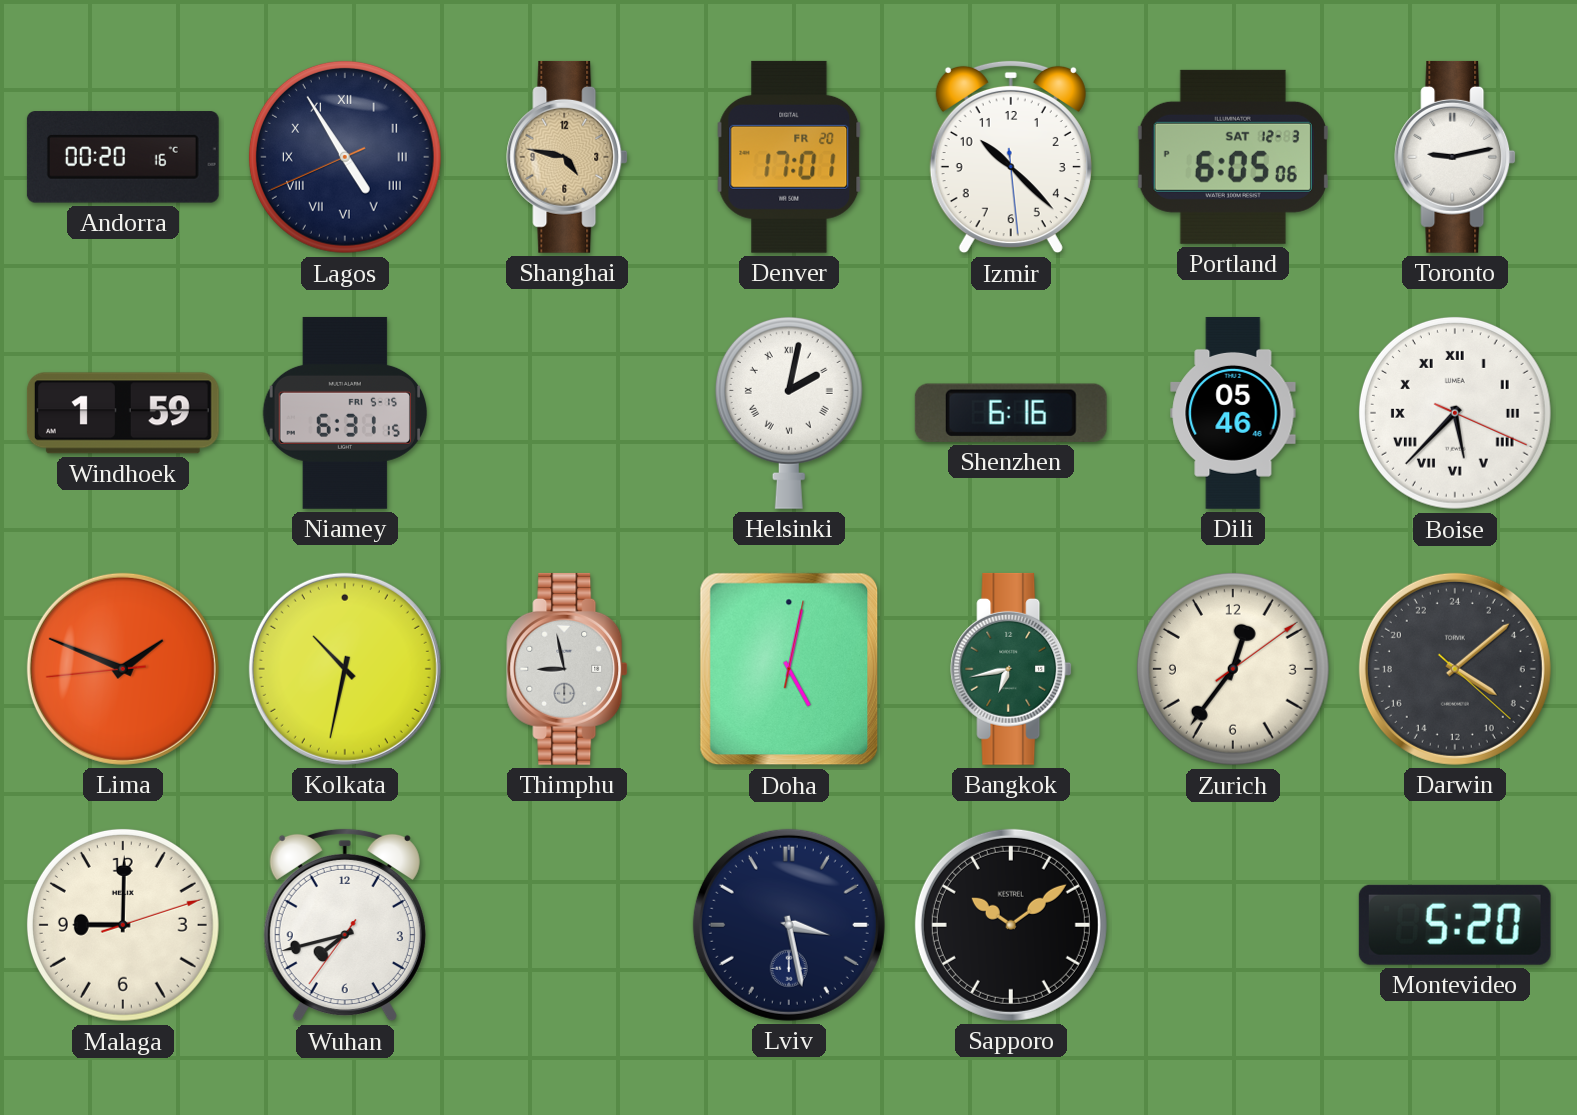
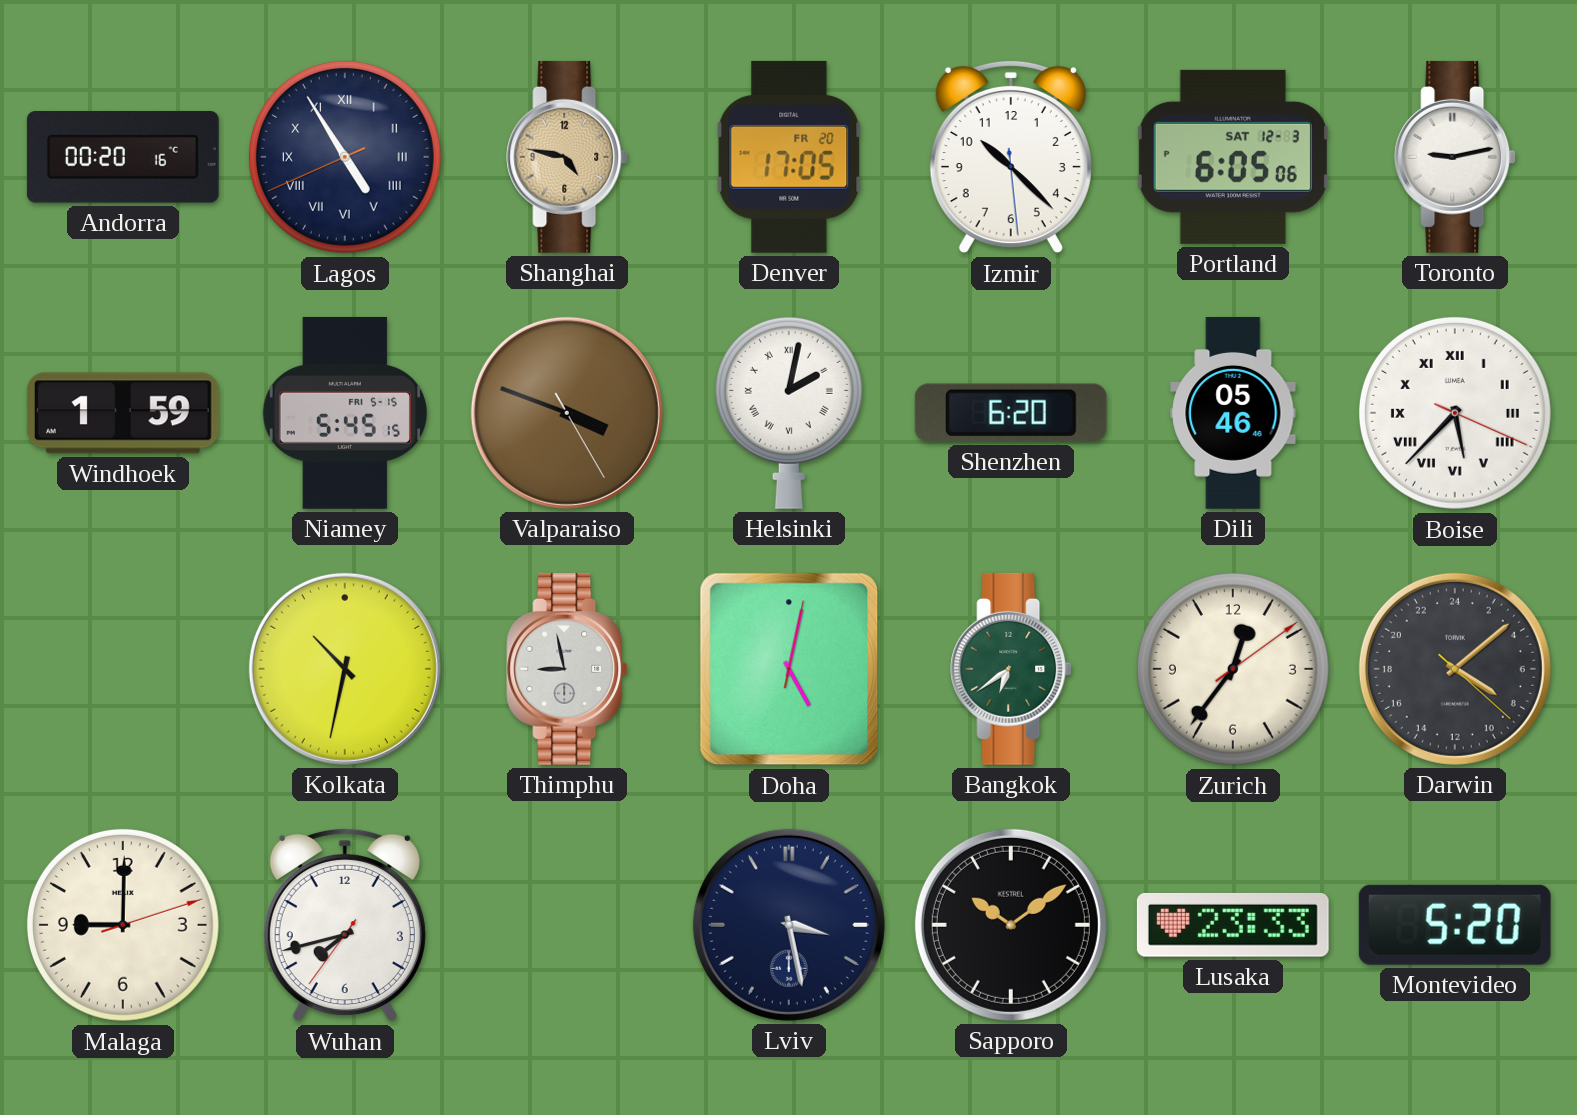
Denver: 17:01 -> 17:05 (789, 157)
Niamey: 6:31 -> 5:45 (345, 413)
Valparaiso: none -> 3:48 (567, 413)
Shenzhen: 6:16 -> 6:20 (1011, 413)
Lima: 1:48 -> none (123, 669)
Bangkok: 6:43 -> 6:39 (1011, 669)
Lusaka: none -> 23:33 (1233, 925)
